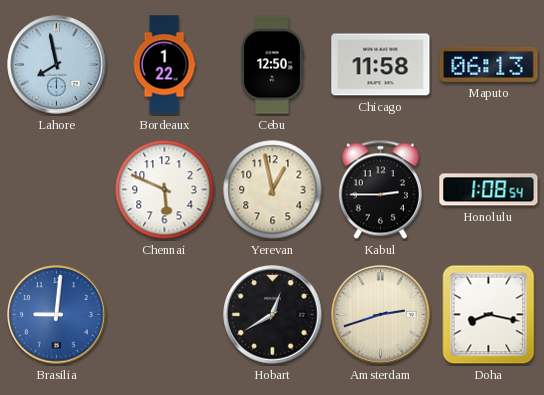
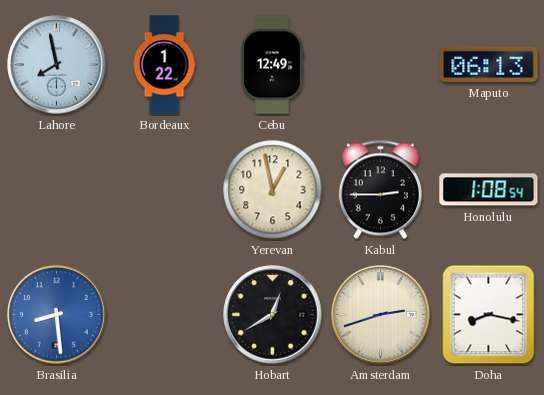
Cebu: 12:50 -> 12:49 (272, 65)
Chicago: 11:58 -> none (381, 65)
Chennai: 5:49 -> none (165, 190)
Brasilia: 9:01 -> 8:29 (57, 315)
